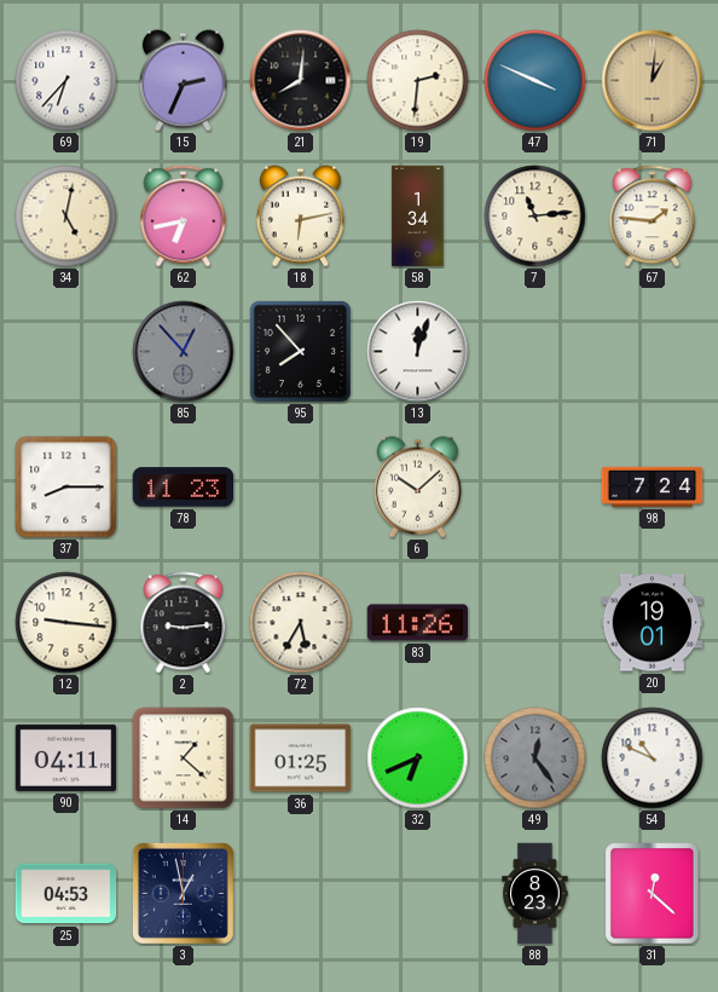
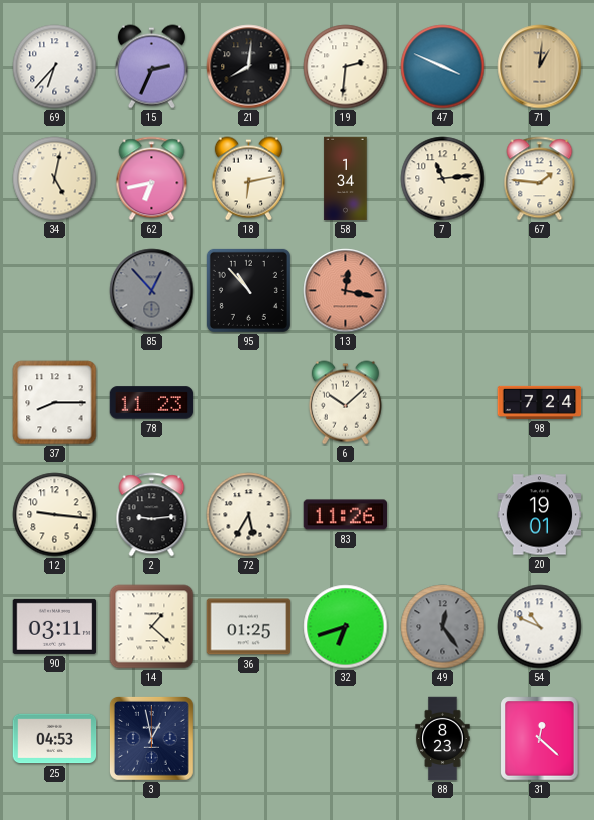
95: 7:53 -> 10:53 (248, 290)
13: 12:03 -> 12:17 (346, 291)
13 dial: white -> salmon (346, 291)
90: 04:11 -> 03:11 (55, 626)
32: 6:41 -> 6:42 (346, 627)
